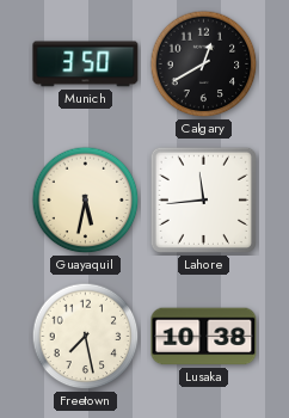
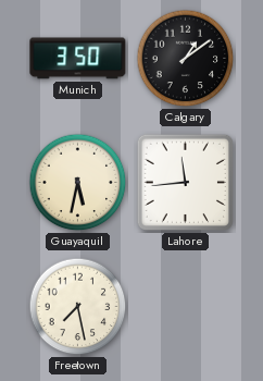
Calgary: 12:40 -> 1:09 (186, 59)
Lusaka: 10:38 -> none (204, 337)
